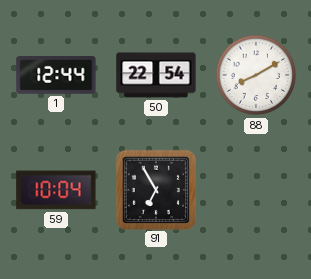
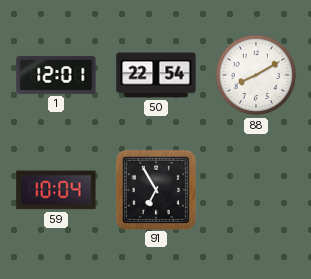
1: 12:44 -> 12:01 (56, 75)
